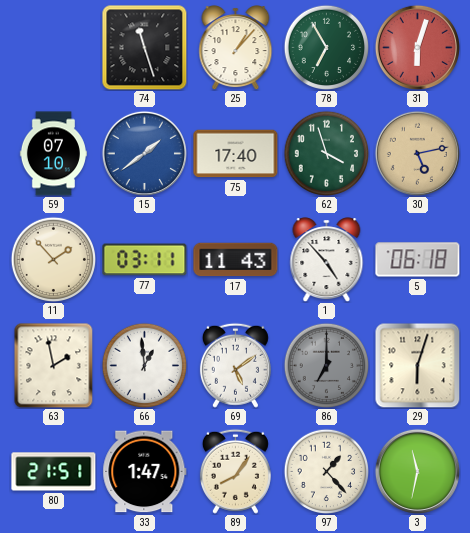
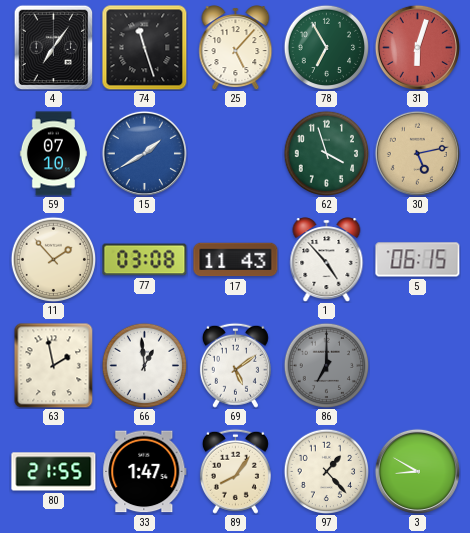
4: none -> 7:06 (54, 47)
25: 1:07 -> 5:07 (236, 48)
15: 1:39 -> 1:40 (144, 153)
75: 17:40 -> none (236, 154)
77: 03:11 -> 03:08 (145, 260)
5: 06:18 -> 06:15 (418, 260)
29: 6:03 -> none (417, 365)
80: 21:51 -> 21:55 (54, 472)
3: 11:32 -> 8:50 (417, 471)
